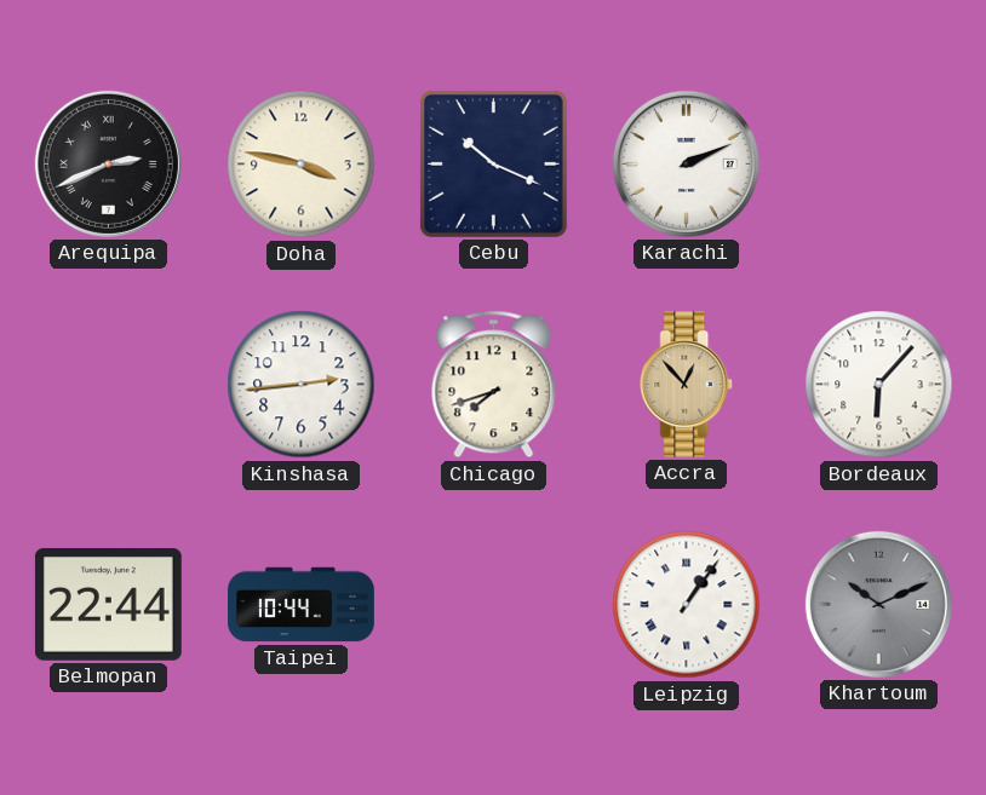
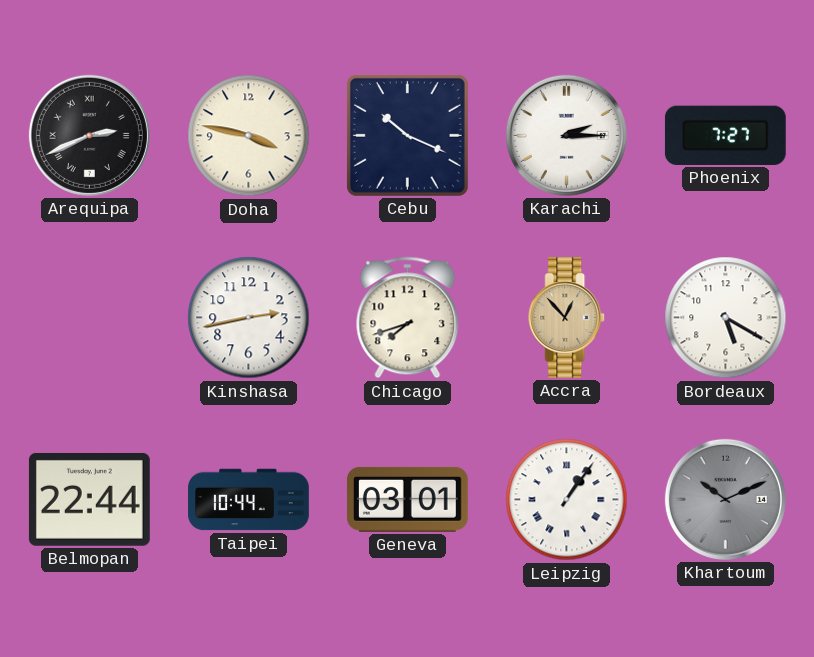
Karachi: 2:11 -> 2:15 (566, 135)
Phoenix: none -> 7:27 (725, 135)
Kinshasa: 2:44 -> 2:43 (249, 318)
Bordeaux: 6:07 -> 5:20 (726, 318)
Geneva: none -> 03:01 (407, 499)
